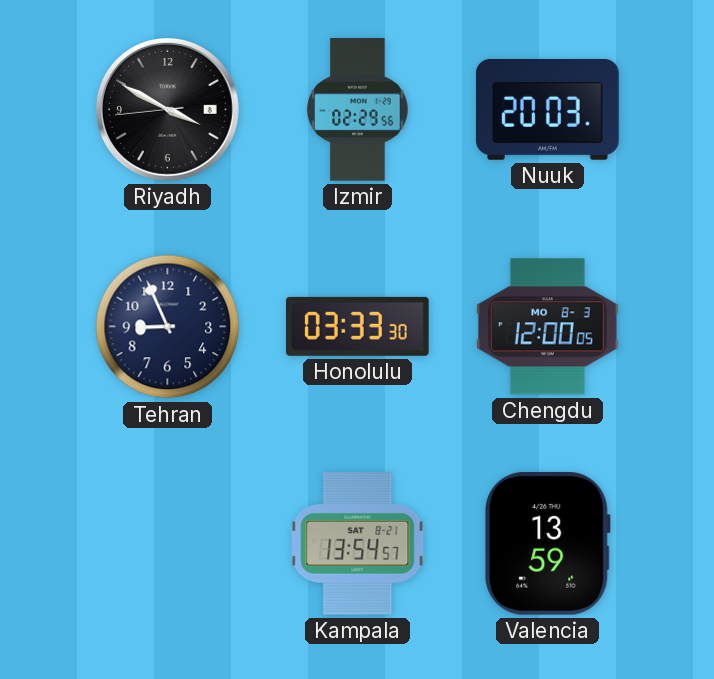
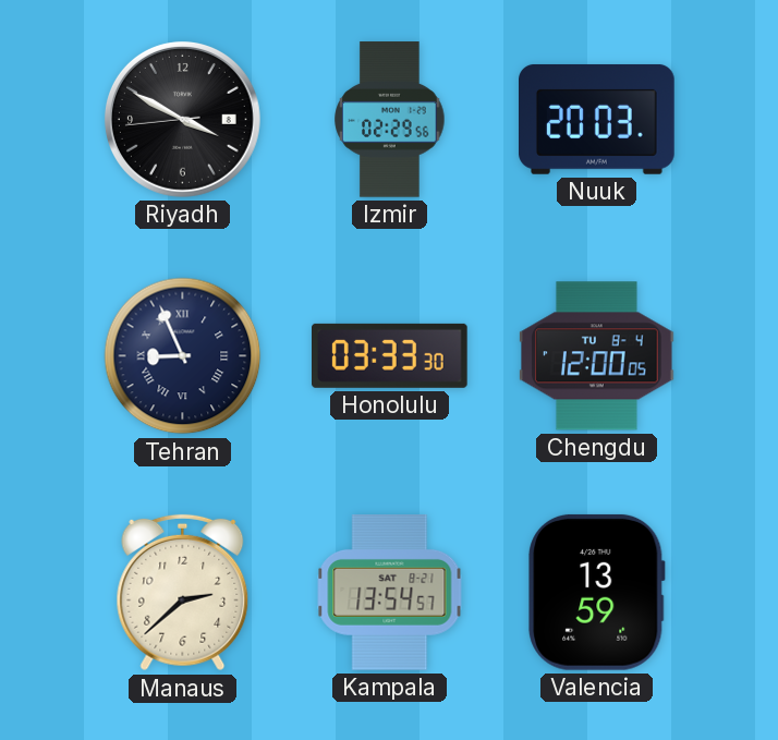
Tehran numerals: Arabic -> Roman (183, 356)
Chengdu date: MO 8-3 -> TU 8-4 (597, 356)
Manaus: none -> 2:38 (183, 593)
